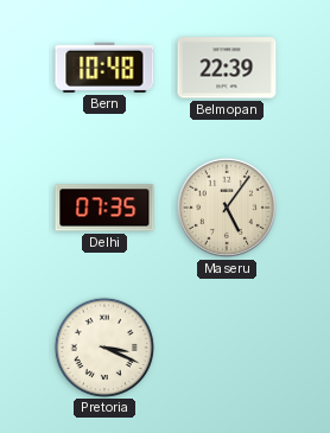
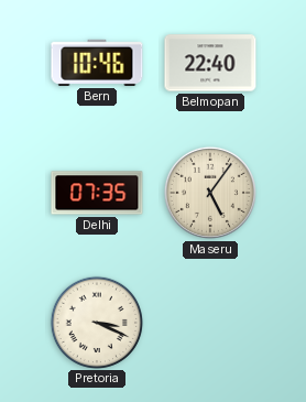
Bern: 10:48 -> 10:46 (97, 63)
Belmopan: 22:39 -> 22:40 (210, 63)
